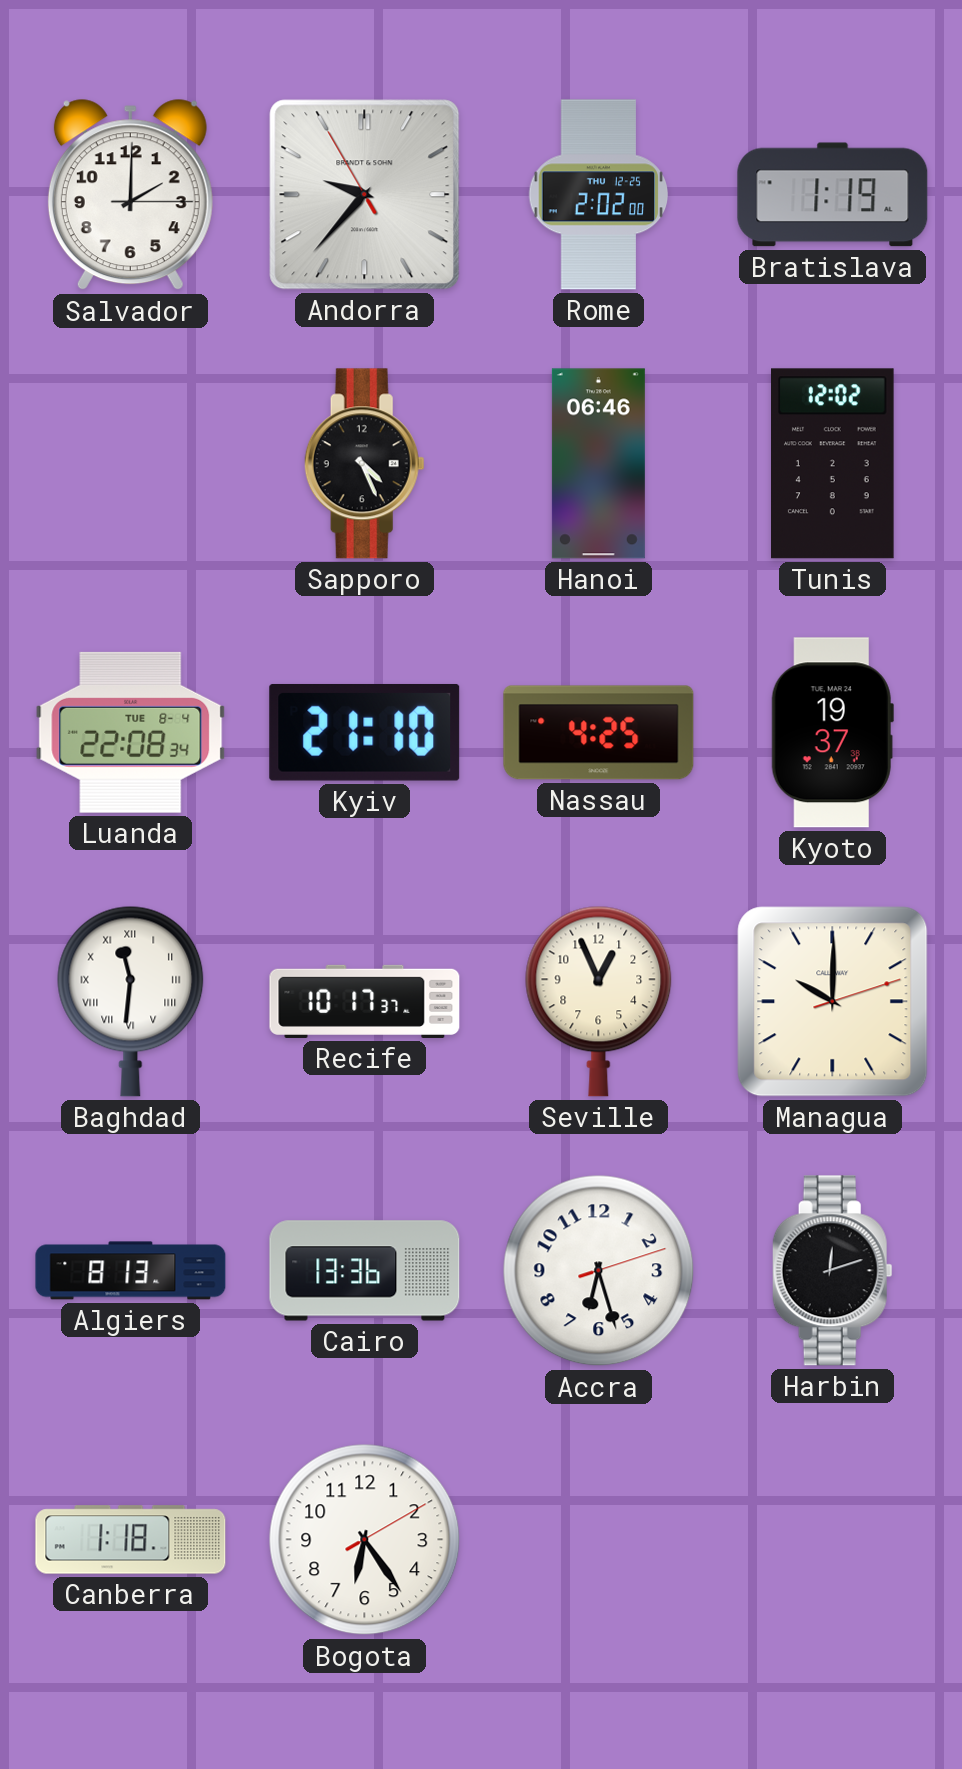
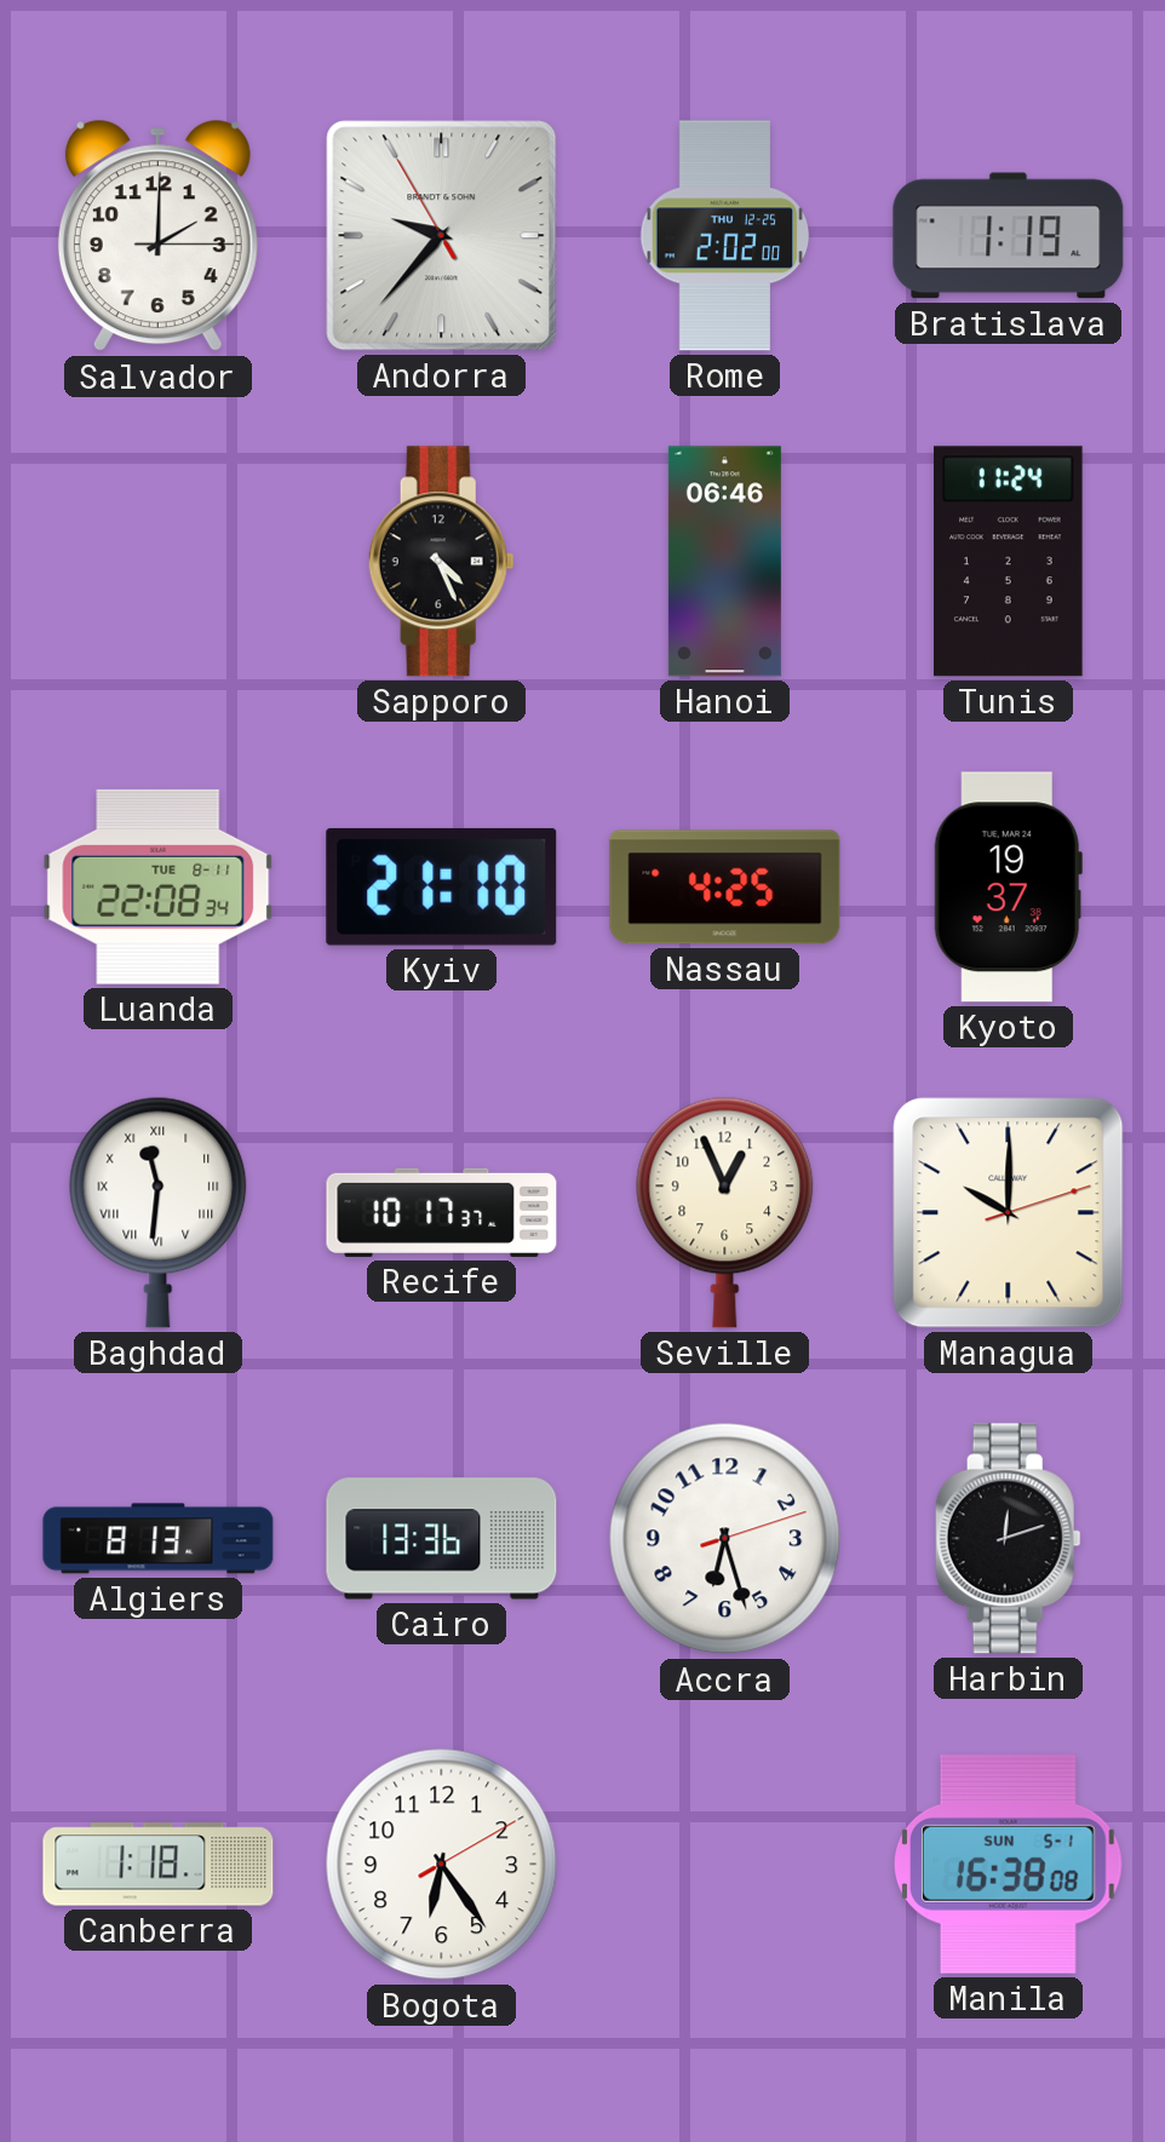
Tunis: 12:02 -> 11:24 (1009, 562)
Luanda date: TUE 8-4 -> TUE 8-11 (159, 886)
Manila: none -> 16:38 (1009, 1864)
